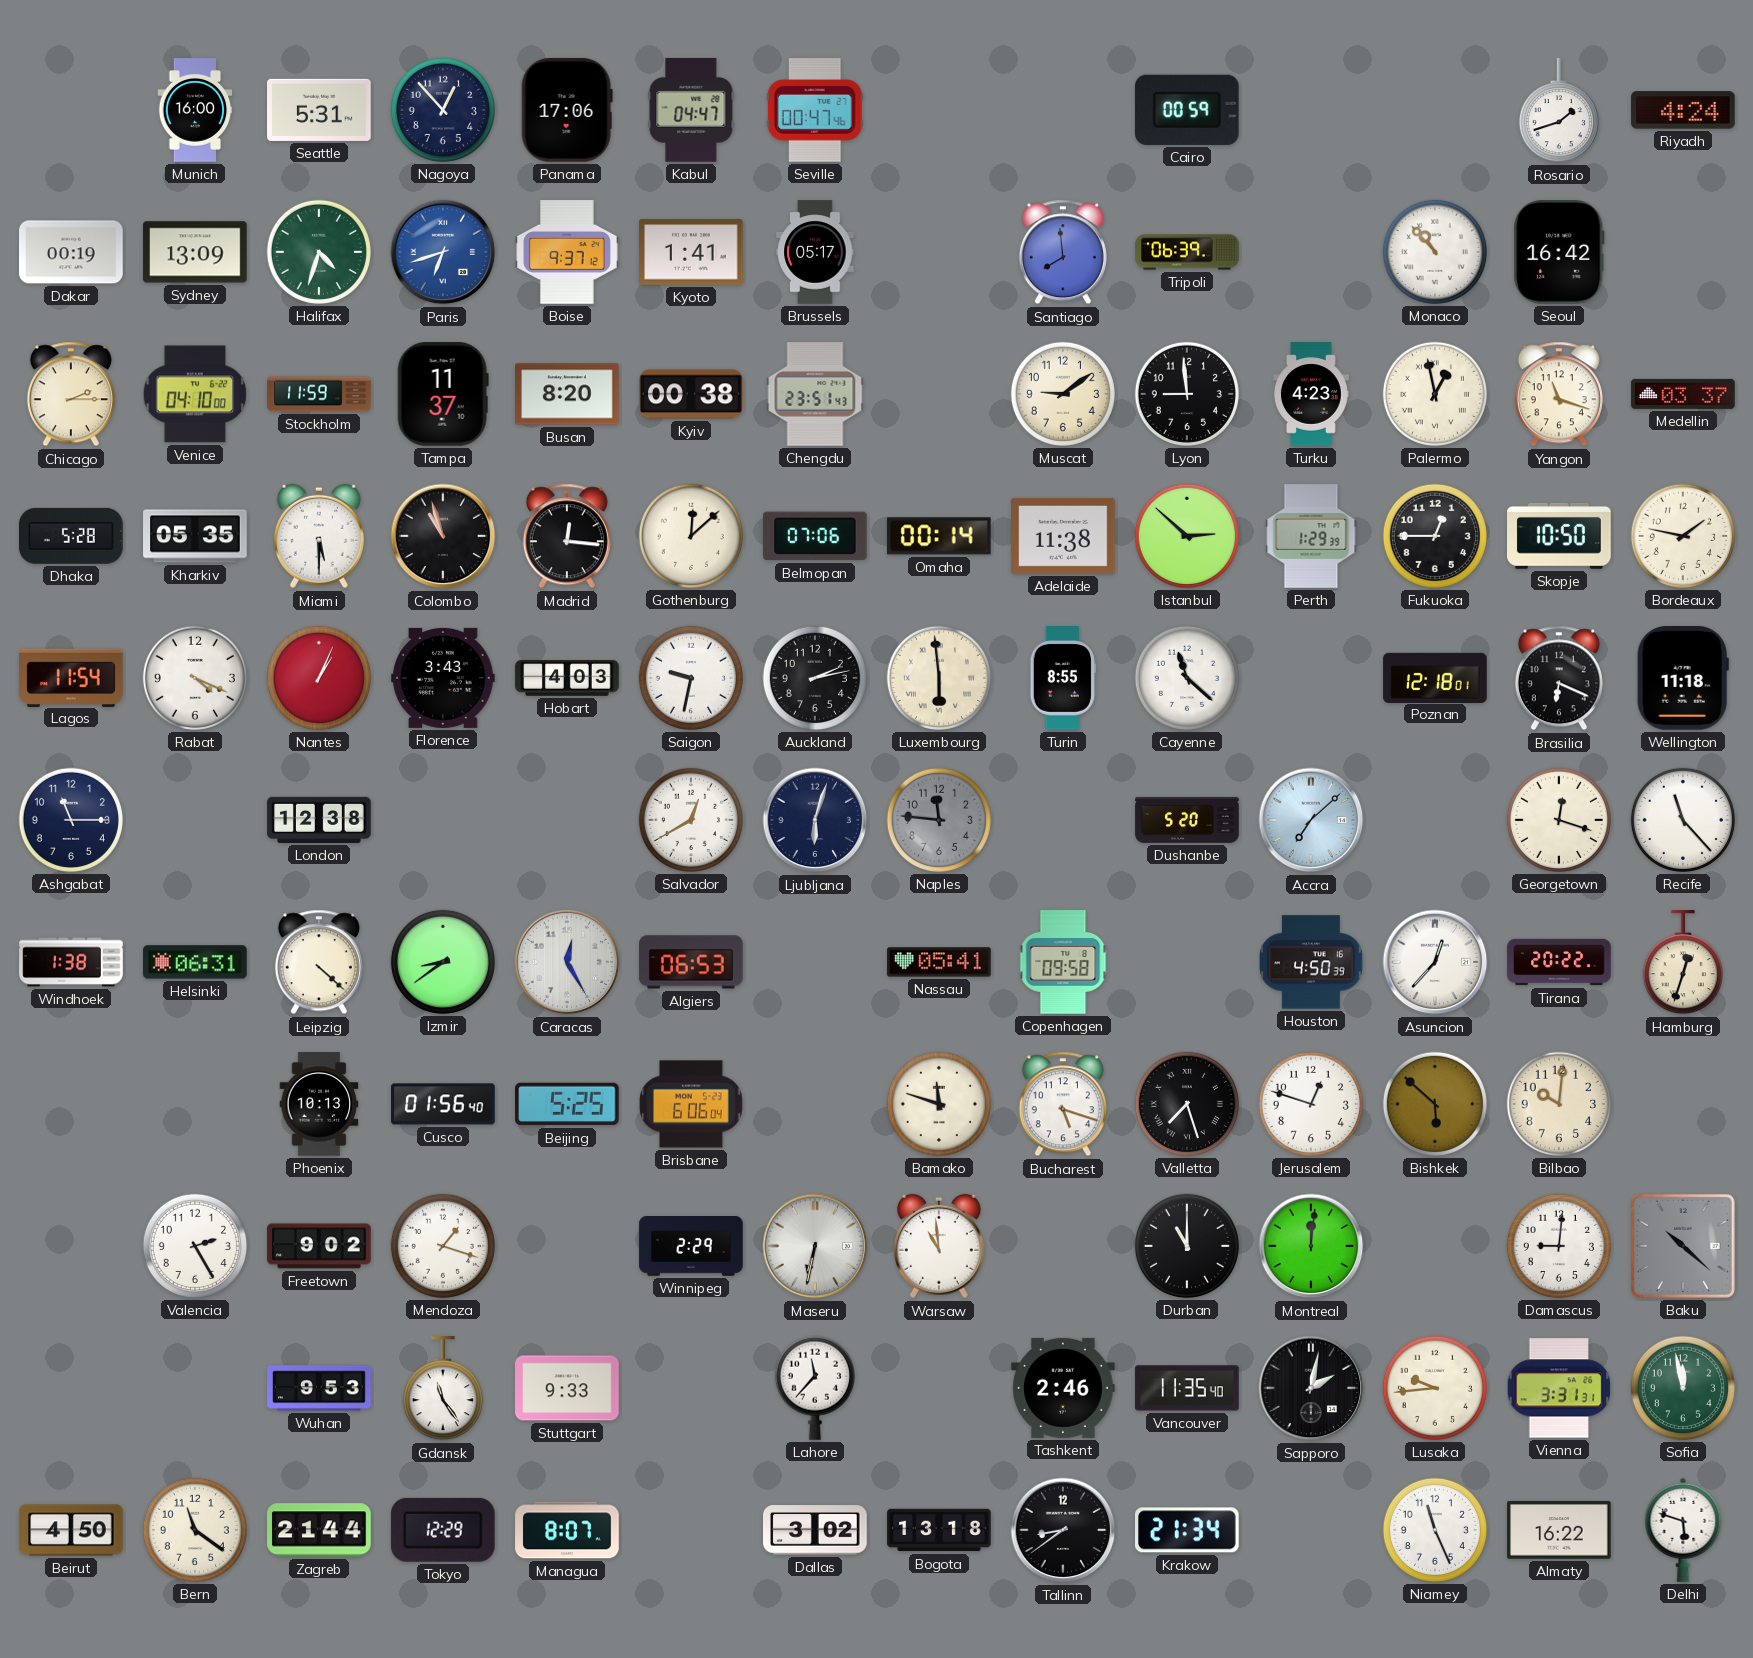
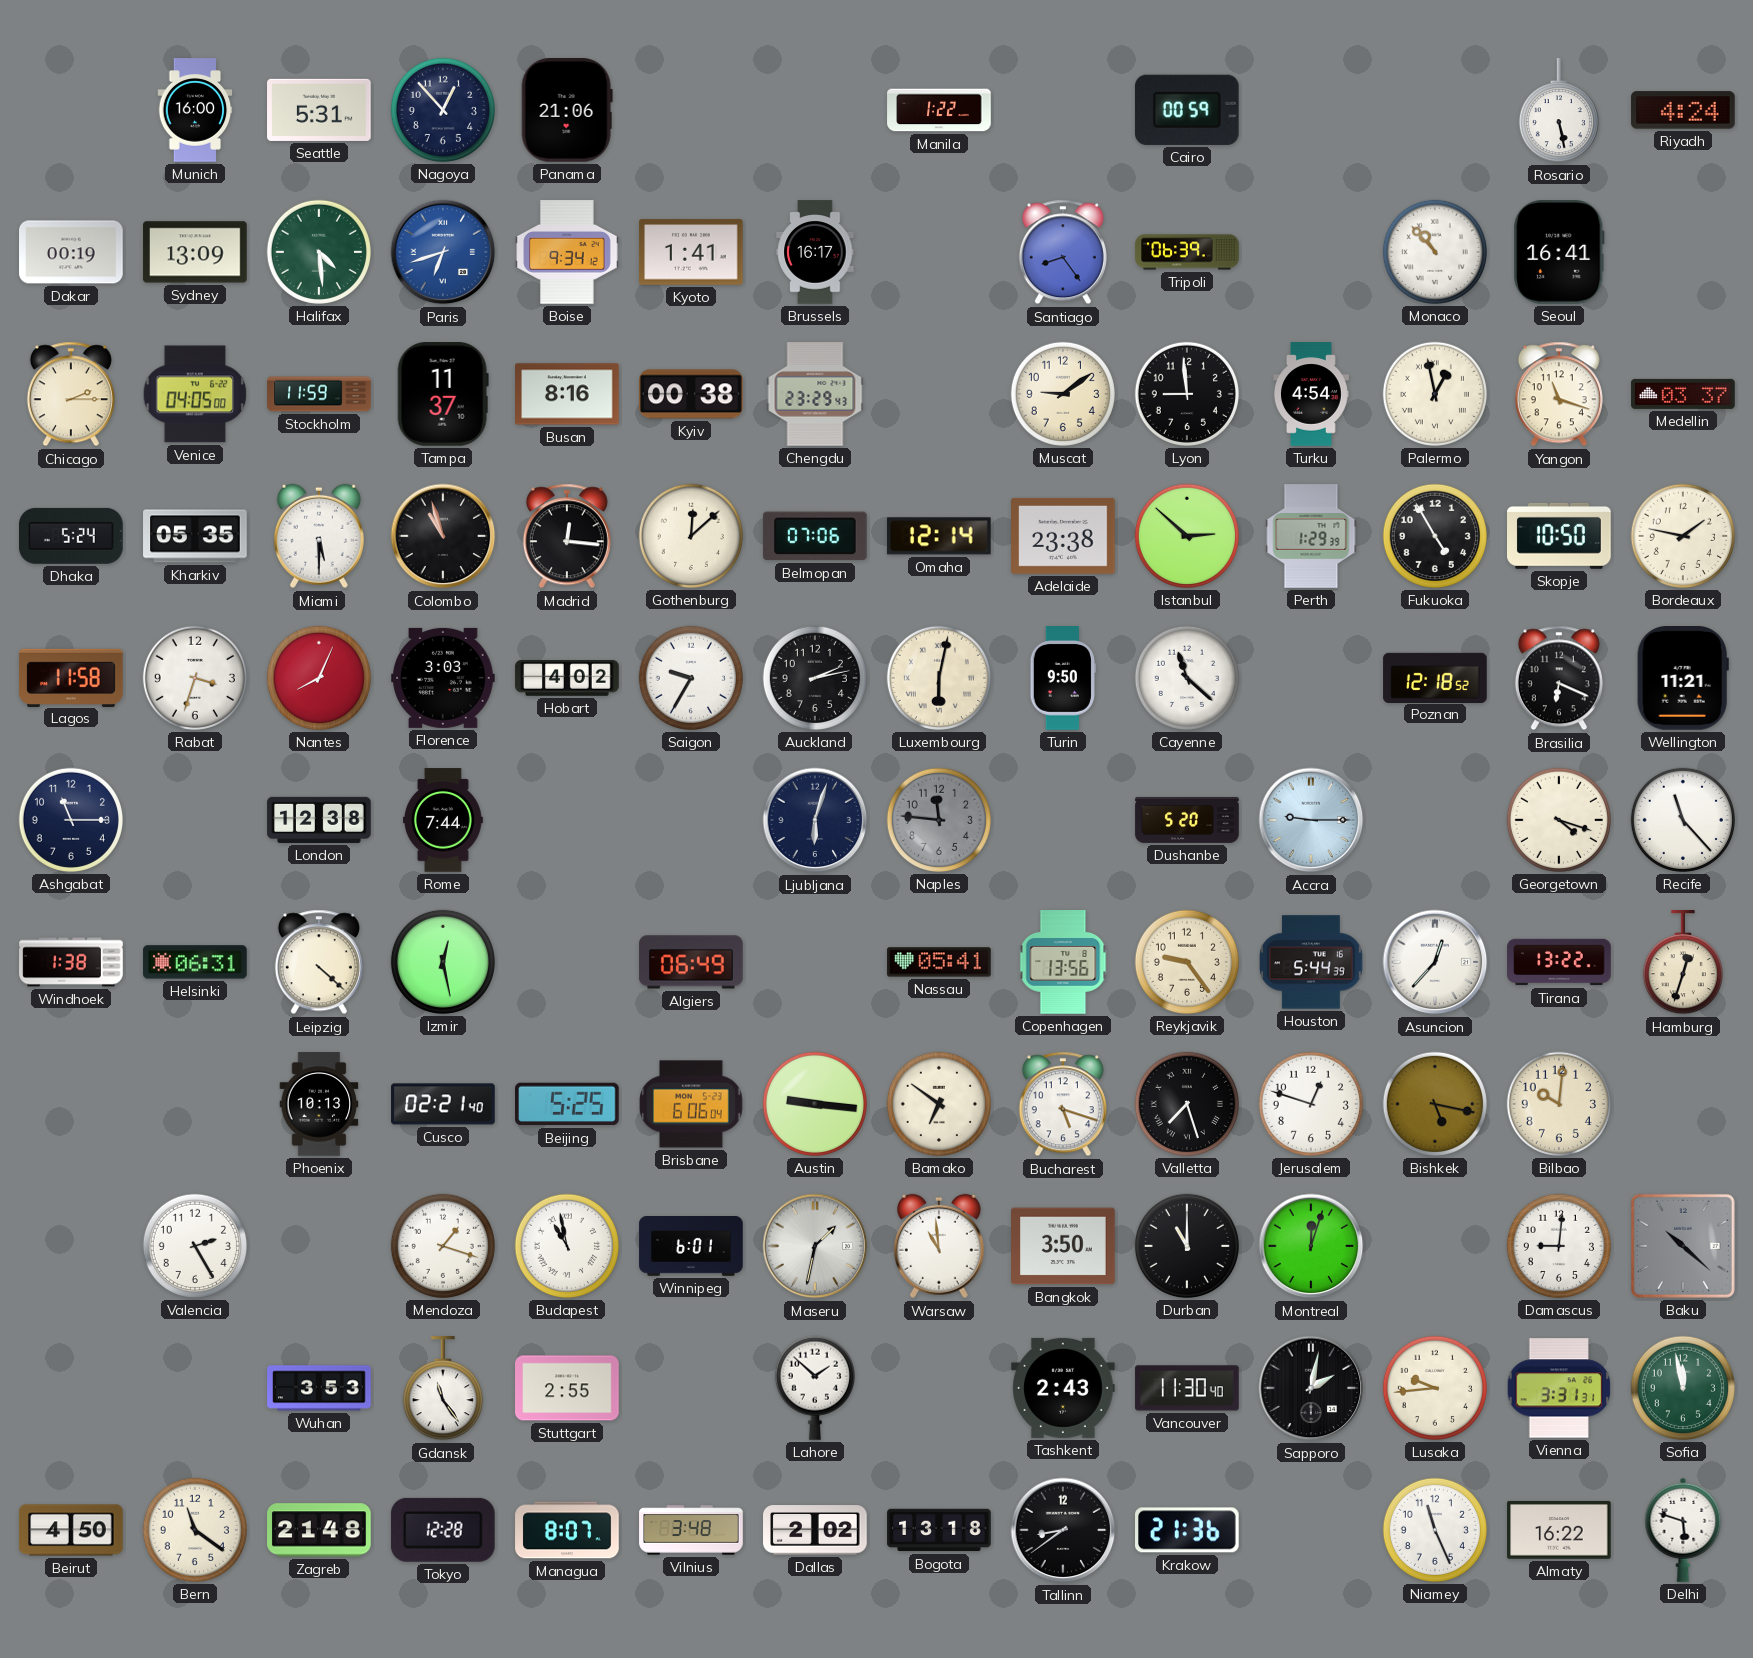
Panama: 17:06 -> 21:06 (567, 111)
Kabul: 04:47 -> none (691, 111)
Seville: 00:47 -> none (815, 110)
Manila: none -> 1:22 (939, 110)
Rosario: 1:42 -> 5:28 (1559, 111)
Halifax: 4:33 -> 4:29 (319, 252)
Boise: 9:37 -> 9:34 (567, 252)
Brussels: 05:17 -> 16:17 (815, 252)
Santiago: 7:59 -> 8:24 (1063, 252)
Seoul: 16:42 -> 16:41 (1559, 252)
Venice: 04:10 -> 04:05 (195, 394)
Busan: 8:20 -> 8:16 (567, 394)
Chengdu: 23:51 -> 23:29 (815, 394)
Turku: 4:23 -> 4:54 (1311, 394)
Dhaka: 5:28 -> 5:24 (71, 536)
Omaha: 00:14 -> 12:14 (939, 536)
Adelaide: 11:38 -> 23:38 (1063, 536)
Fukuoka: 12:45 -> 4:55 (1435, 536)
Lagos: 11:54 -> 11:58 (71, 677)
Rabat: 4:19 -> 3:33 (195, 678)
Nantes: 1:04 -> 8:04 (319, 678)
Florence: 3:43 -> 3:03 (443, 678)
Hobart: 4:03 -> 4:02 (567, 678)
Saigon: 9:32 -> 9:35 (691, 678)
Luxembourg: 5:59 -> 6:02 (939, 678)
Turin: 8:55 -> 9:50 (1063, 678)
Poznan: 12:18:01 -> 12:18:52 (1435, 677)
Wellington: 11:18 -> 11:21 (1683, 679)
Rome: none -> 7:44 (443, 820)
Salvador: 12:40 -> none (691, 820)
Accra: 7:08 -> 9:15 (1311, 820)
Georgetown: 12:18 -> 4:18 (1559, 820)
Izmir: 8:39 -> 12:28 (443, 962)
Caracas: 12:25 -> none (567, 962)
Algiers: 06:53 -> 06:49 (691, 962)
Copenhagen: 09:58 -> 13:56 (1063, 962)
Reykjavik: none -> 9:24 (1187, 962)
Houston: 4:50 -> 5:44 (1311, 962)
Tirana: 20:22 -> 13:22 (1559, 962)
Cusco: 01:56 -> 02:21 (443, 1104)
Austin: none -> 9:16 (815, 1104)
Bamako: 11:48 -> 6:51 (939, 1104)
Bishkek: 5:52 -> 5:17 (1435, 1104)
Freetown: 9:02 -> none (319, 1246)
Budapest: none -> 10:58 (567, 1246)
Winnipeg: 2:29 -> 6:01 (691, 1247)
Maseru: 6:32 -> 1:32 (815, 1246)
Bangkok: none -> 3:50 (1063, 1246)
Montreal: 12:01 -> 12:03 (1311, 1246)
Wuhan: 9:53 -> 3:53 (319, 1388)
Stuttgart: 9:33 -> 2:55 (567, 1388)
Lahore: 11:37 -> 1:52 (815, 1388)
Tashkent: 2:46 -> 2:43 (1063, 1388)
Vancouver: 11:35 -> 11:30 (1187, 1388)
Zagreb: 21:44 -> 21:48 (319, 1530)
Tokyo: 12:29 -> 12:28 (443, 1530)
Vilnius: none -> 3:48 (691, 1530)
Dallas: 3:02 -> 2:02 (815, 1530)
Krakow: 21:34 -> 21:36 (1188, 1530)
